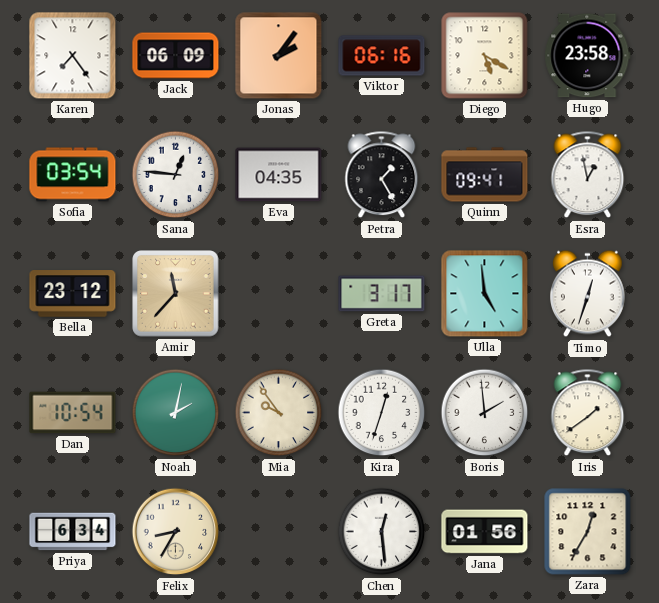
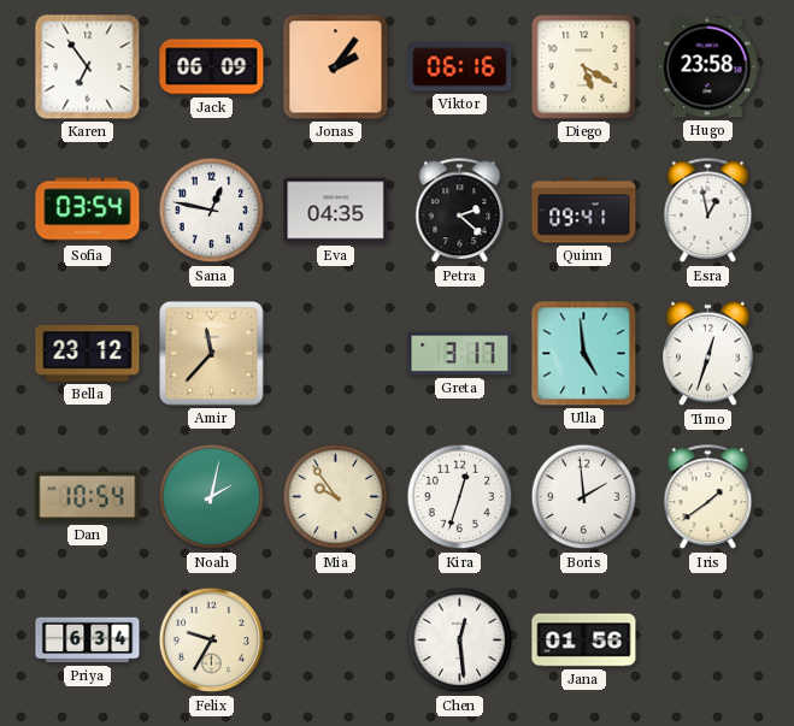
Karen: 7:24 -> 6:54 (88, 67)
Sana: 12:46 -> 12:47 (212, 211)
Petra: 1:25 -> 2:22 (460, 211)
Felix: 8:35 -> 9:35 (212, 641)
Zara: 12:35 -> none (588, 532)
